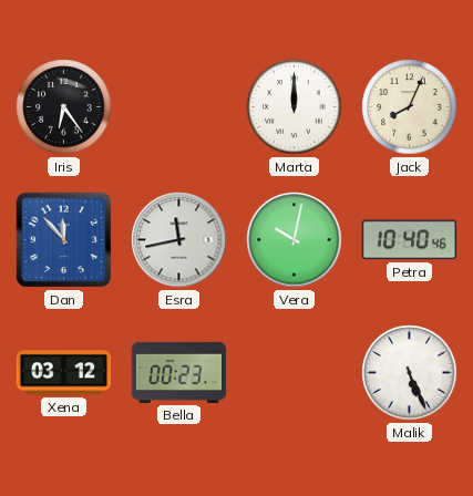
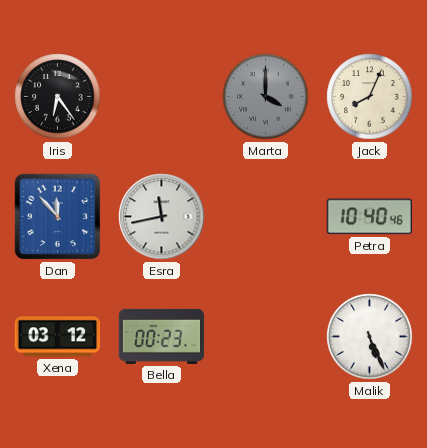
Marta: 12:00 -> 4:00 (266, 97)
Marta dial: white -> grey (266, 97)
Vera: 10:02 -> none (295, 240)
